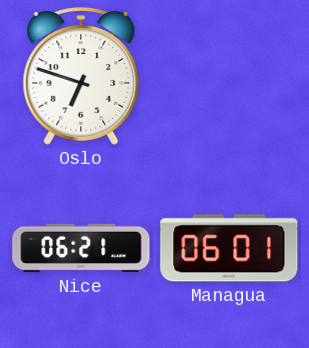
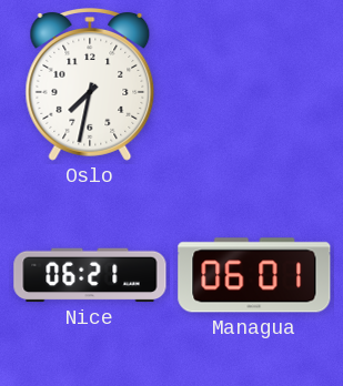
Oslo: 6:48 -> 7:32 (90, 85)
